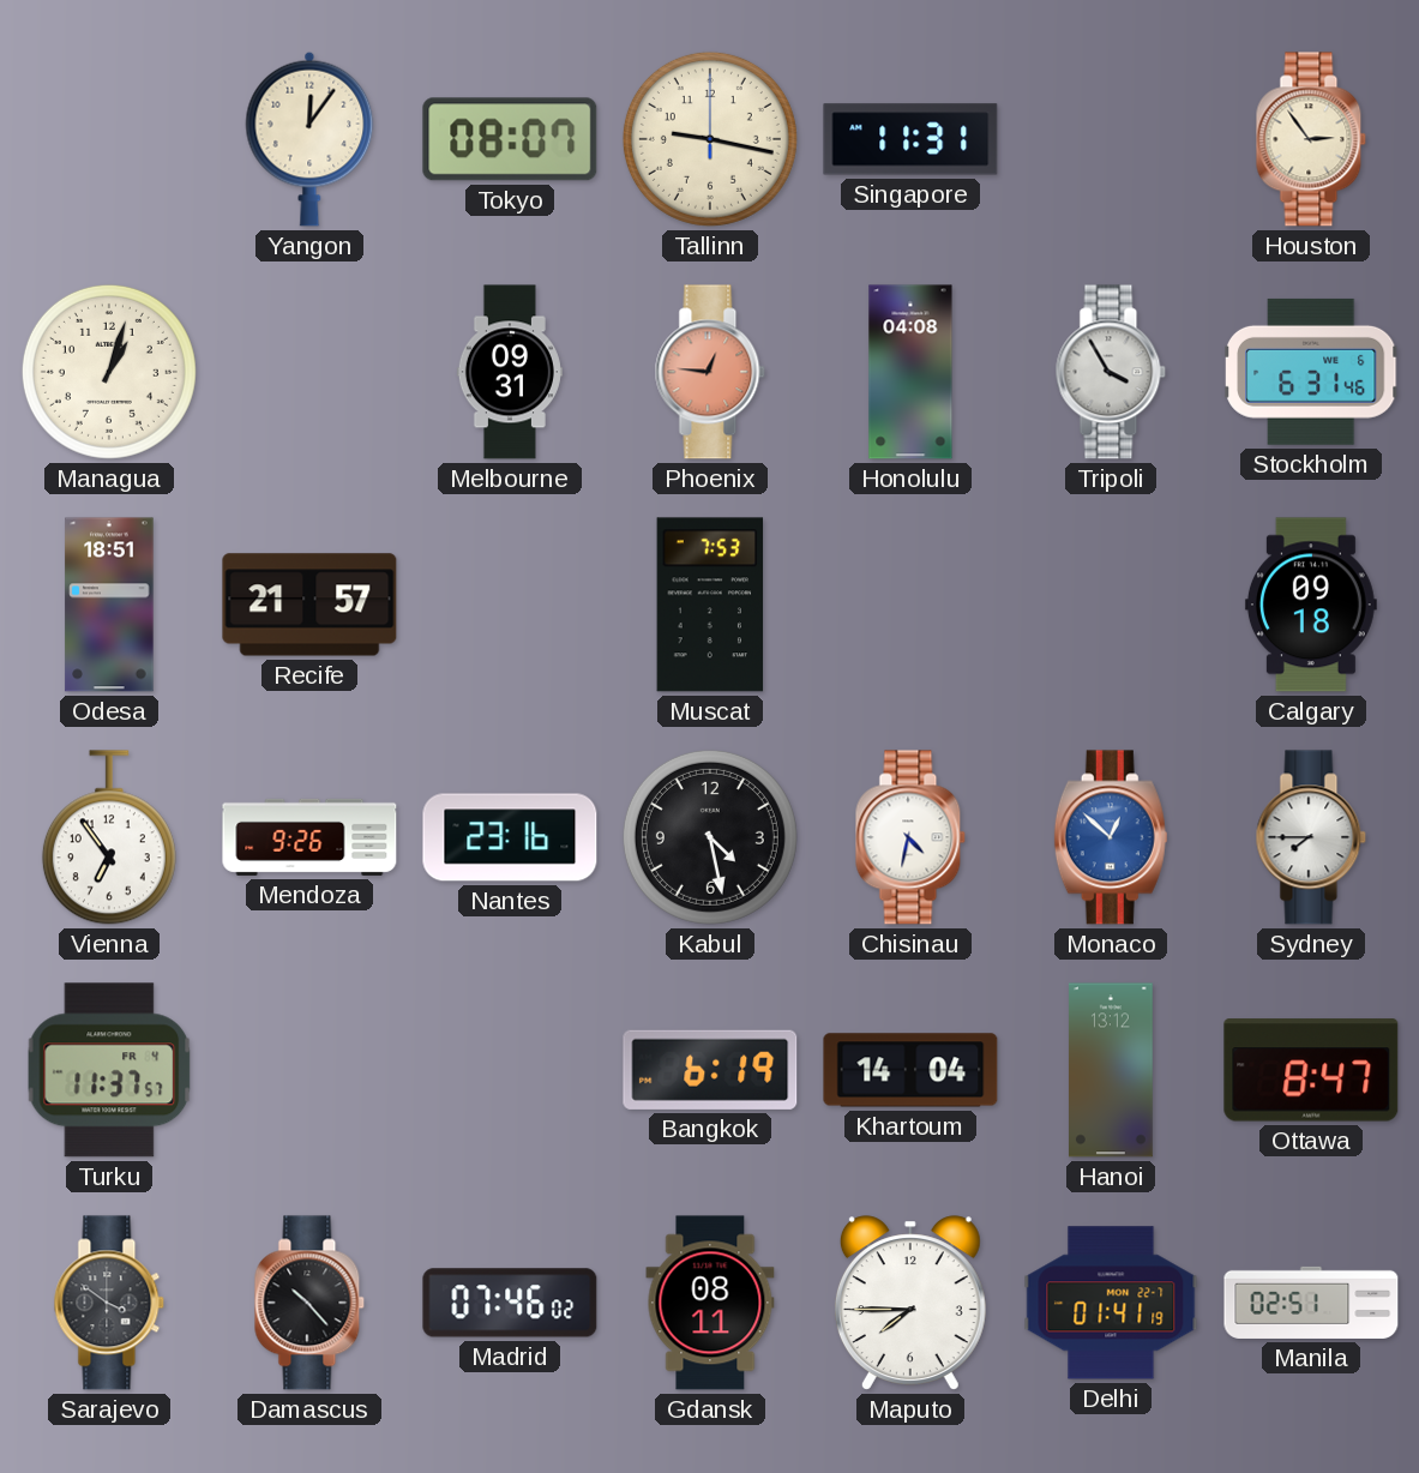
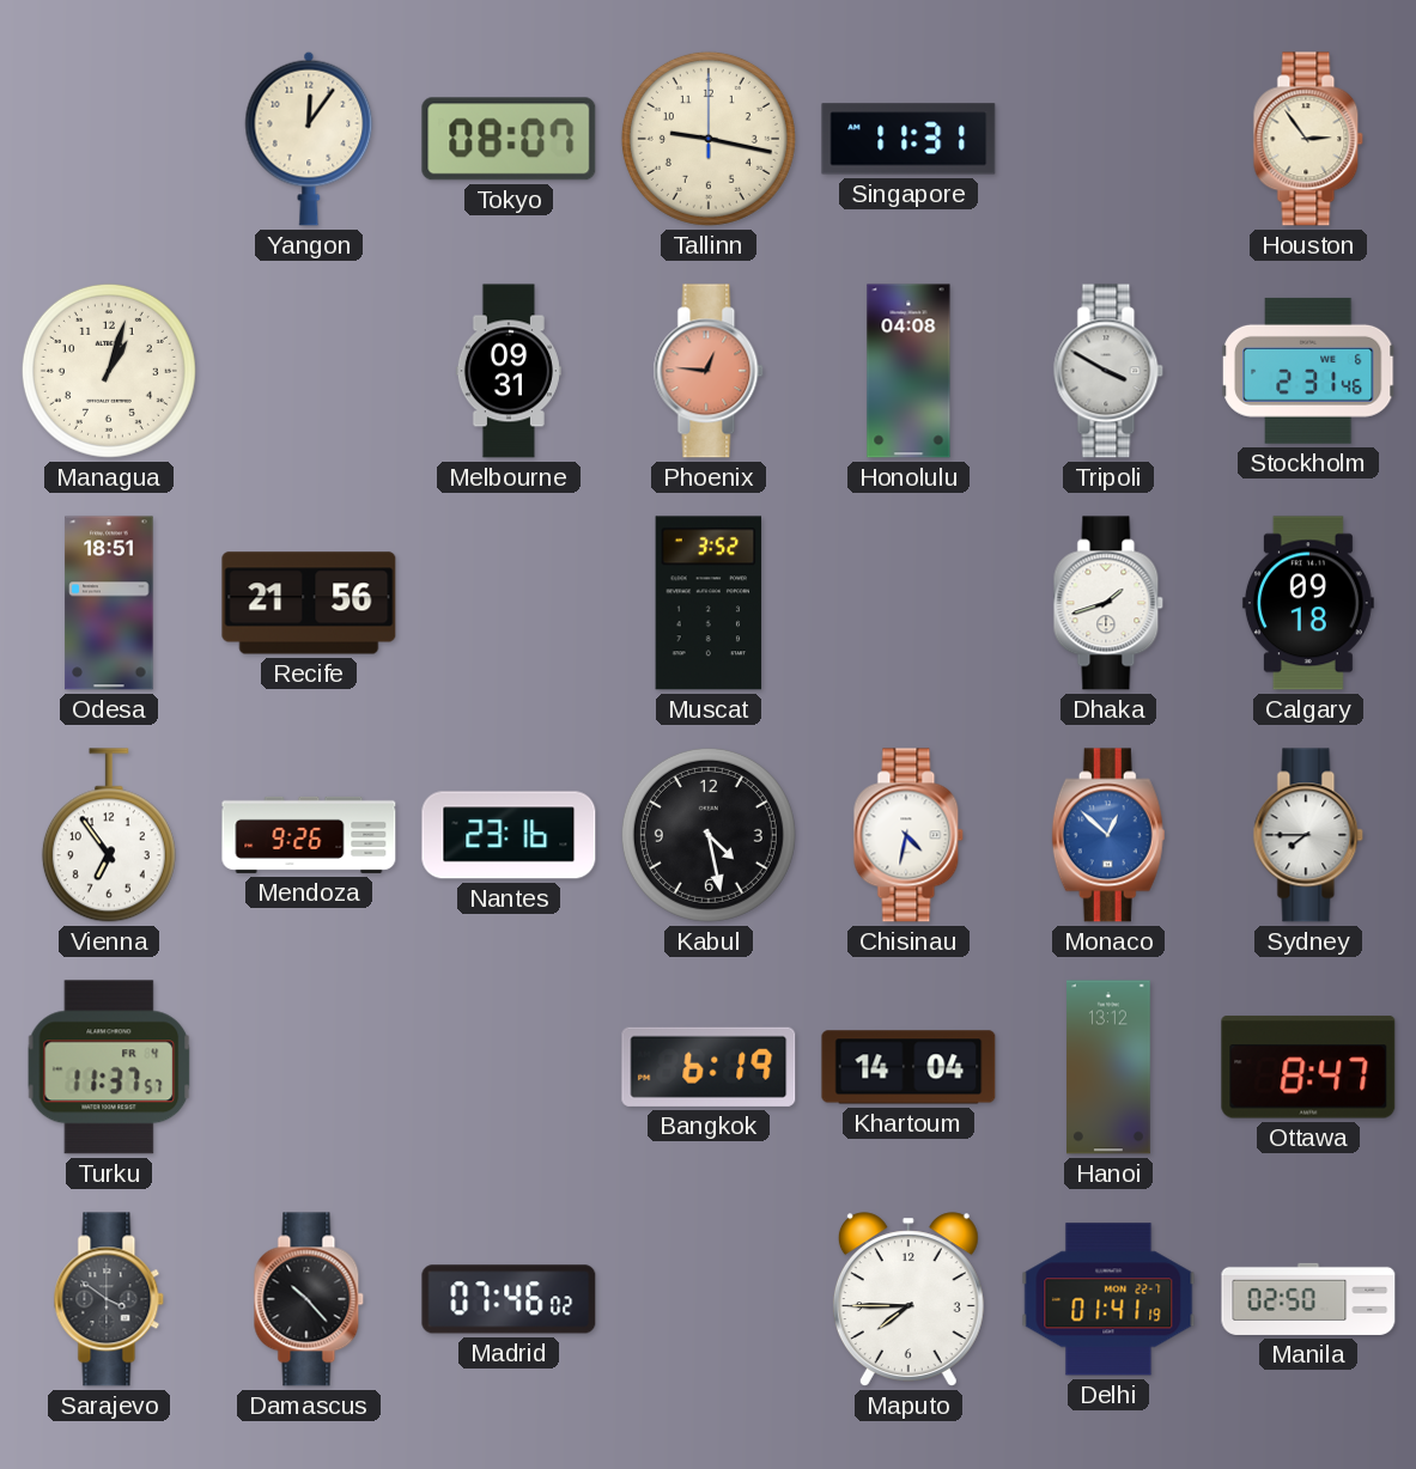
Tripoli: 3:55 -> 3:50 (1108, 371)
Stockholm: 6:31 -> 2:31 (1308, 371)
Recife: 21:57 -> 21:56 (309, 603)
Muscat: 7:53 -> 3:52 (709, 603)
Dhaka: none -> 1:42 (1108, 603)
Gdansk: 08:11 -> none (710, 1303)
Manila: 02:51 -> 02:50 (1308, 1299)
